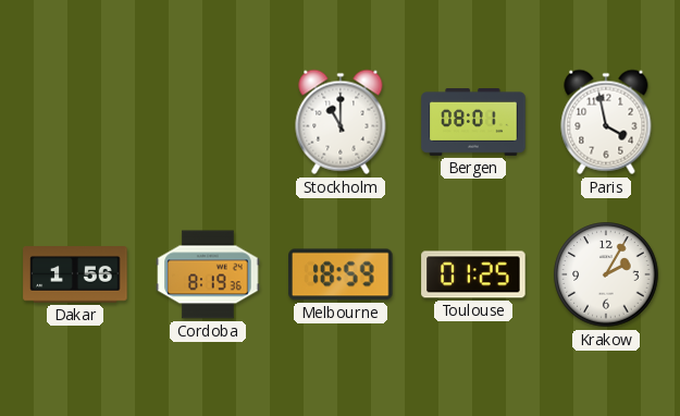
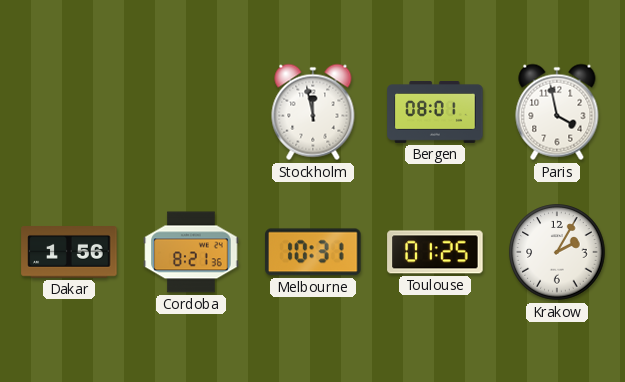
Stockholm: 11:00 -> 11:58 (313, 112)
Cordoba: 8:19 -> 8:21 (191, 252)
Melbourne: 18:59 -> 10:31 (313, 252)
